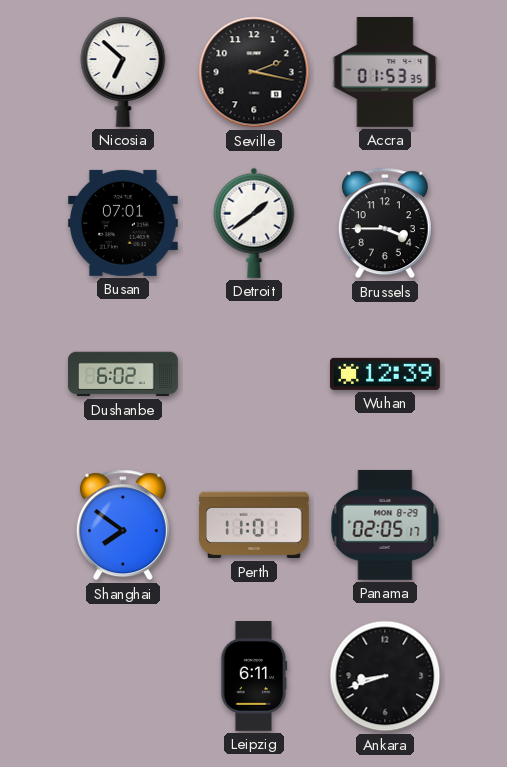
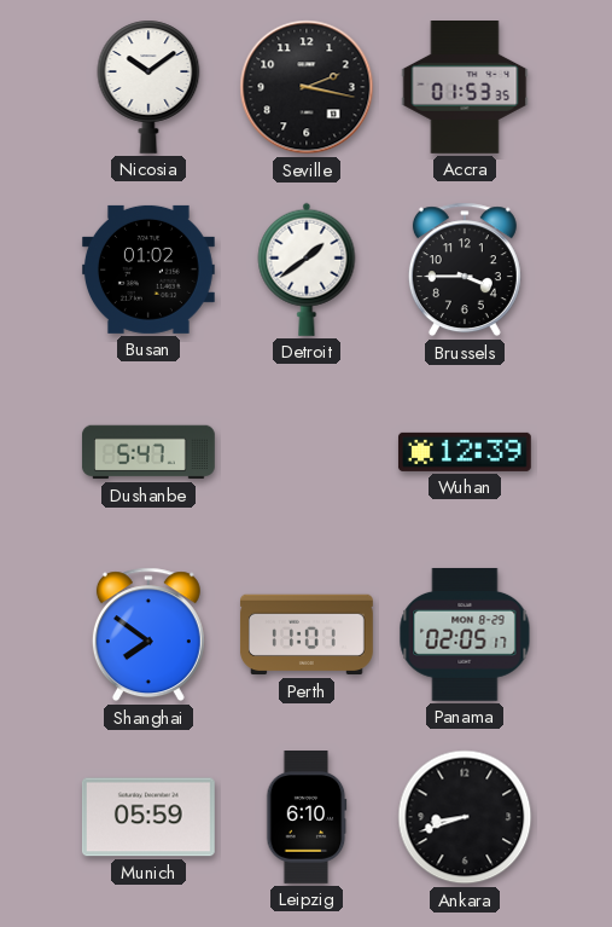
Nicosia: 6:52 -> 10:09 (148, 87)
Busan: 07:01 -> 01:02 (148, 270)
Dushanbe: 6:02 -> 5:47 (148, 452)
Munich: none -> 05:59 (148, 817)
Leipzig: 6:11 -> 6:10 (307, 818)
